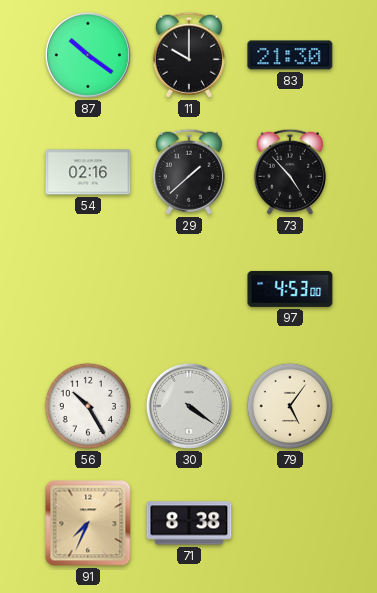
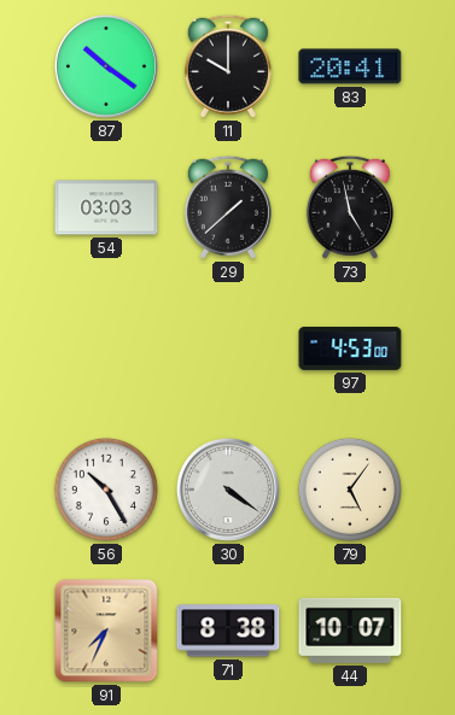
83: 21:30 -> 20:41 (350, 66)
54: 02:16 -> 03:03 (106, 207)
73: 4:53 -> 4:58 (350, 207)
44: none -> 10:07 (350, 631)
